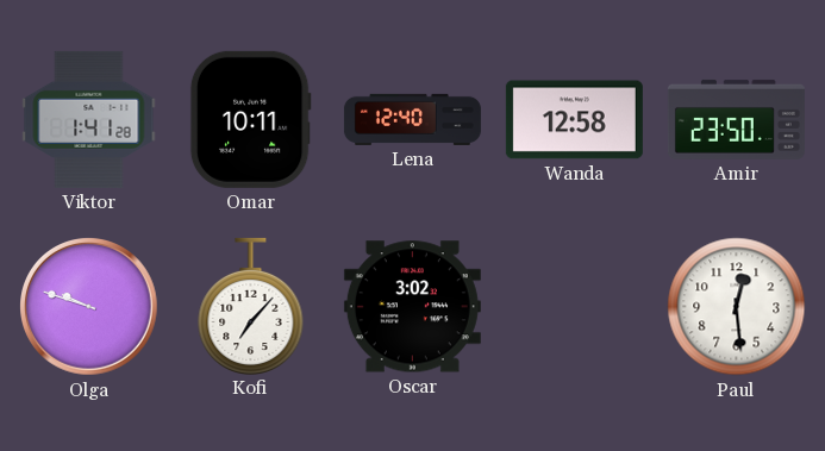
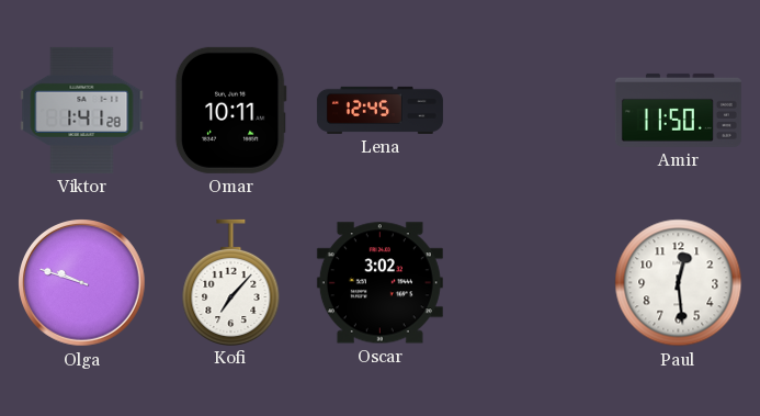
Lena: 12:40 -> 12:45 (379, 110)
Wanda: 12:58 -> none (574, 120)
Amir: 23:50 -> 11:50 (678, 110)
